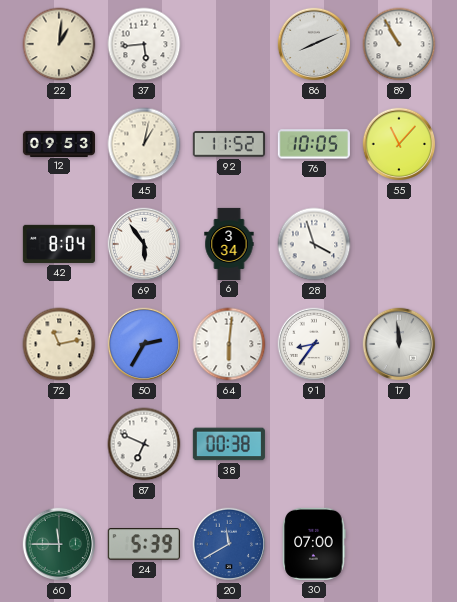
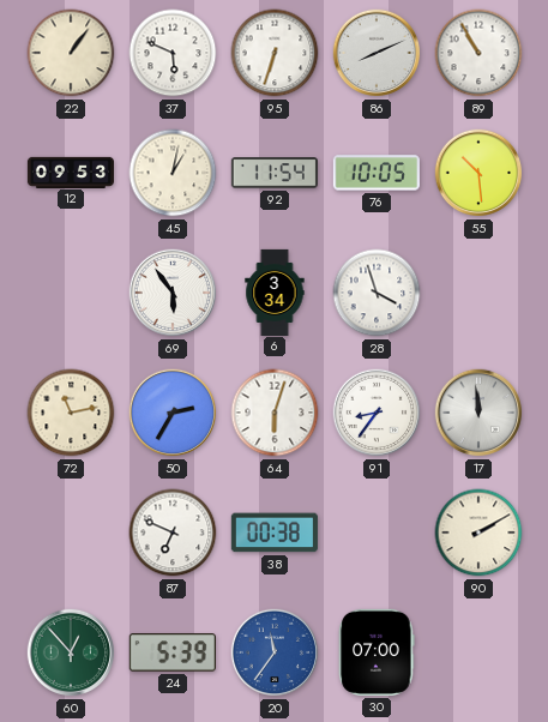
22: 1:01 -> 1:06 (71, 53)
37: 5:44 -> 5:49 (173, 53)
95: none -> 6:33 (275, 53)
92: 11:52 -> 11:54 (275, 173)
55: 11:07 -> 10:29 (478, 173)
42: 8:04 -> none (59, 244)
64: 6:01 -> 6:03 (275, 413)
90: none -> 2:10 (478, 533)
60: 11:45 -> 12:53 (71, 652)
20: 11:40 -> 11:36 (275, 652)
